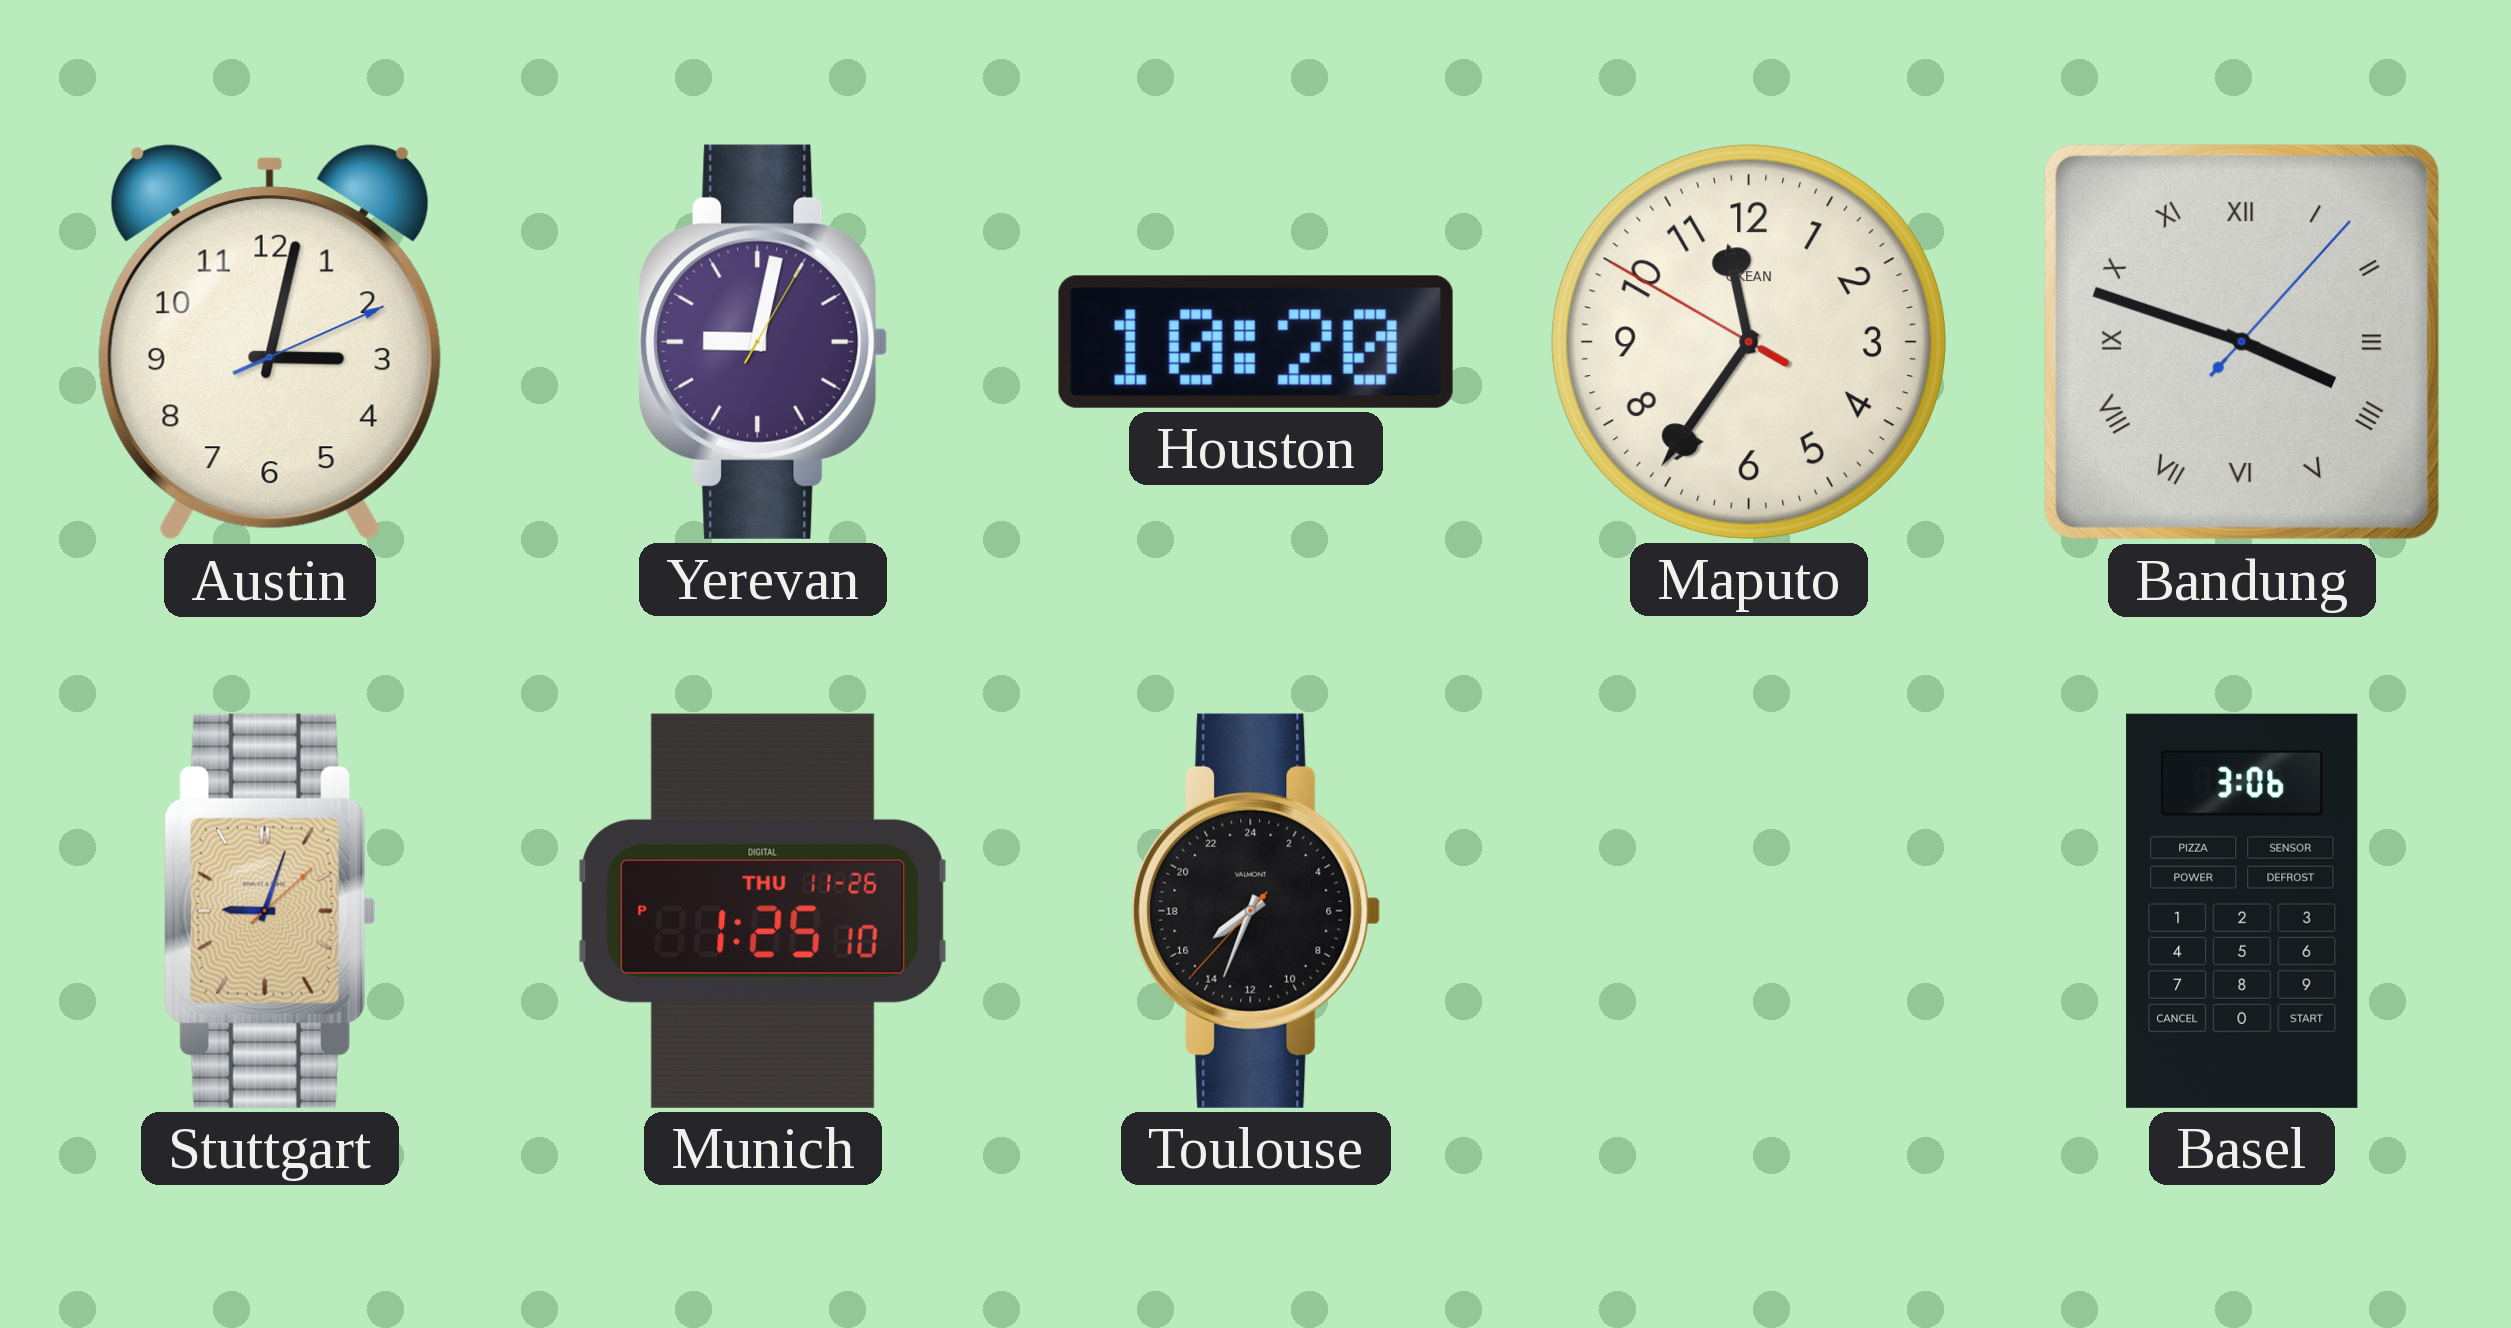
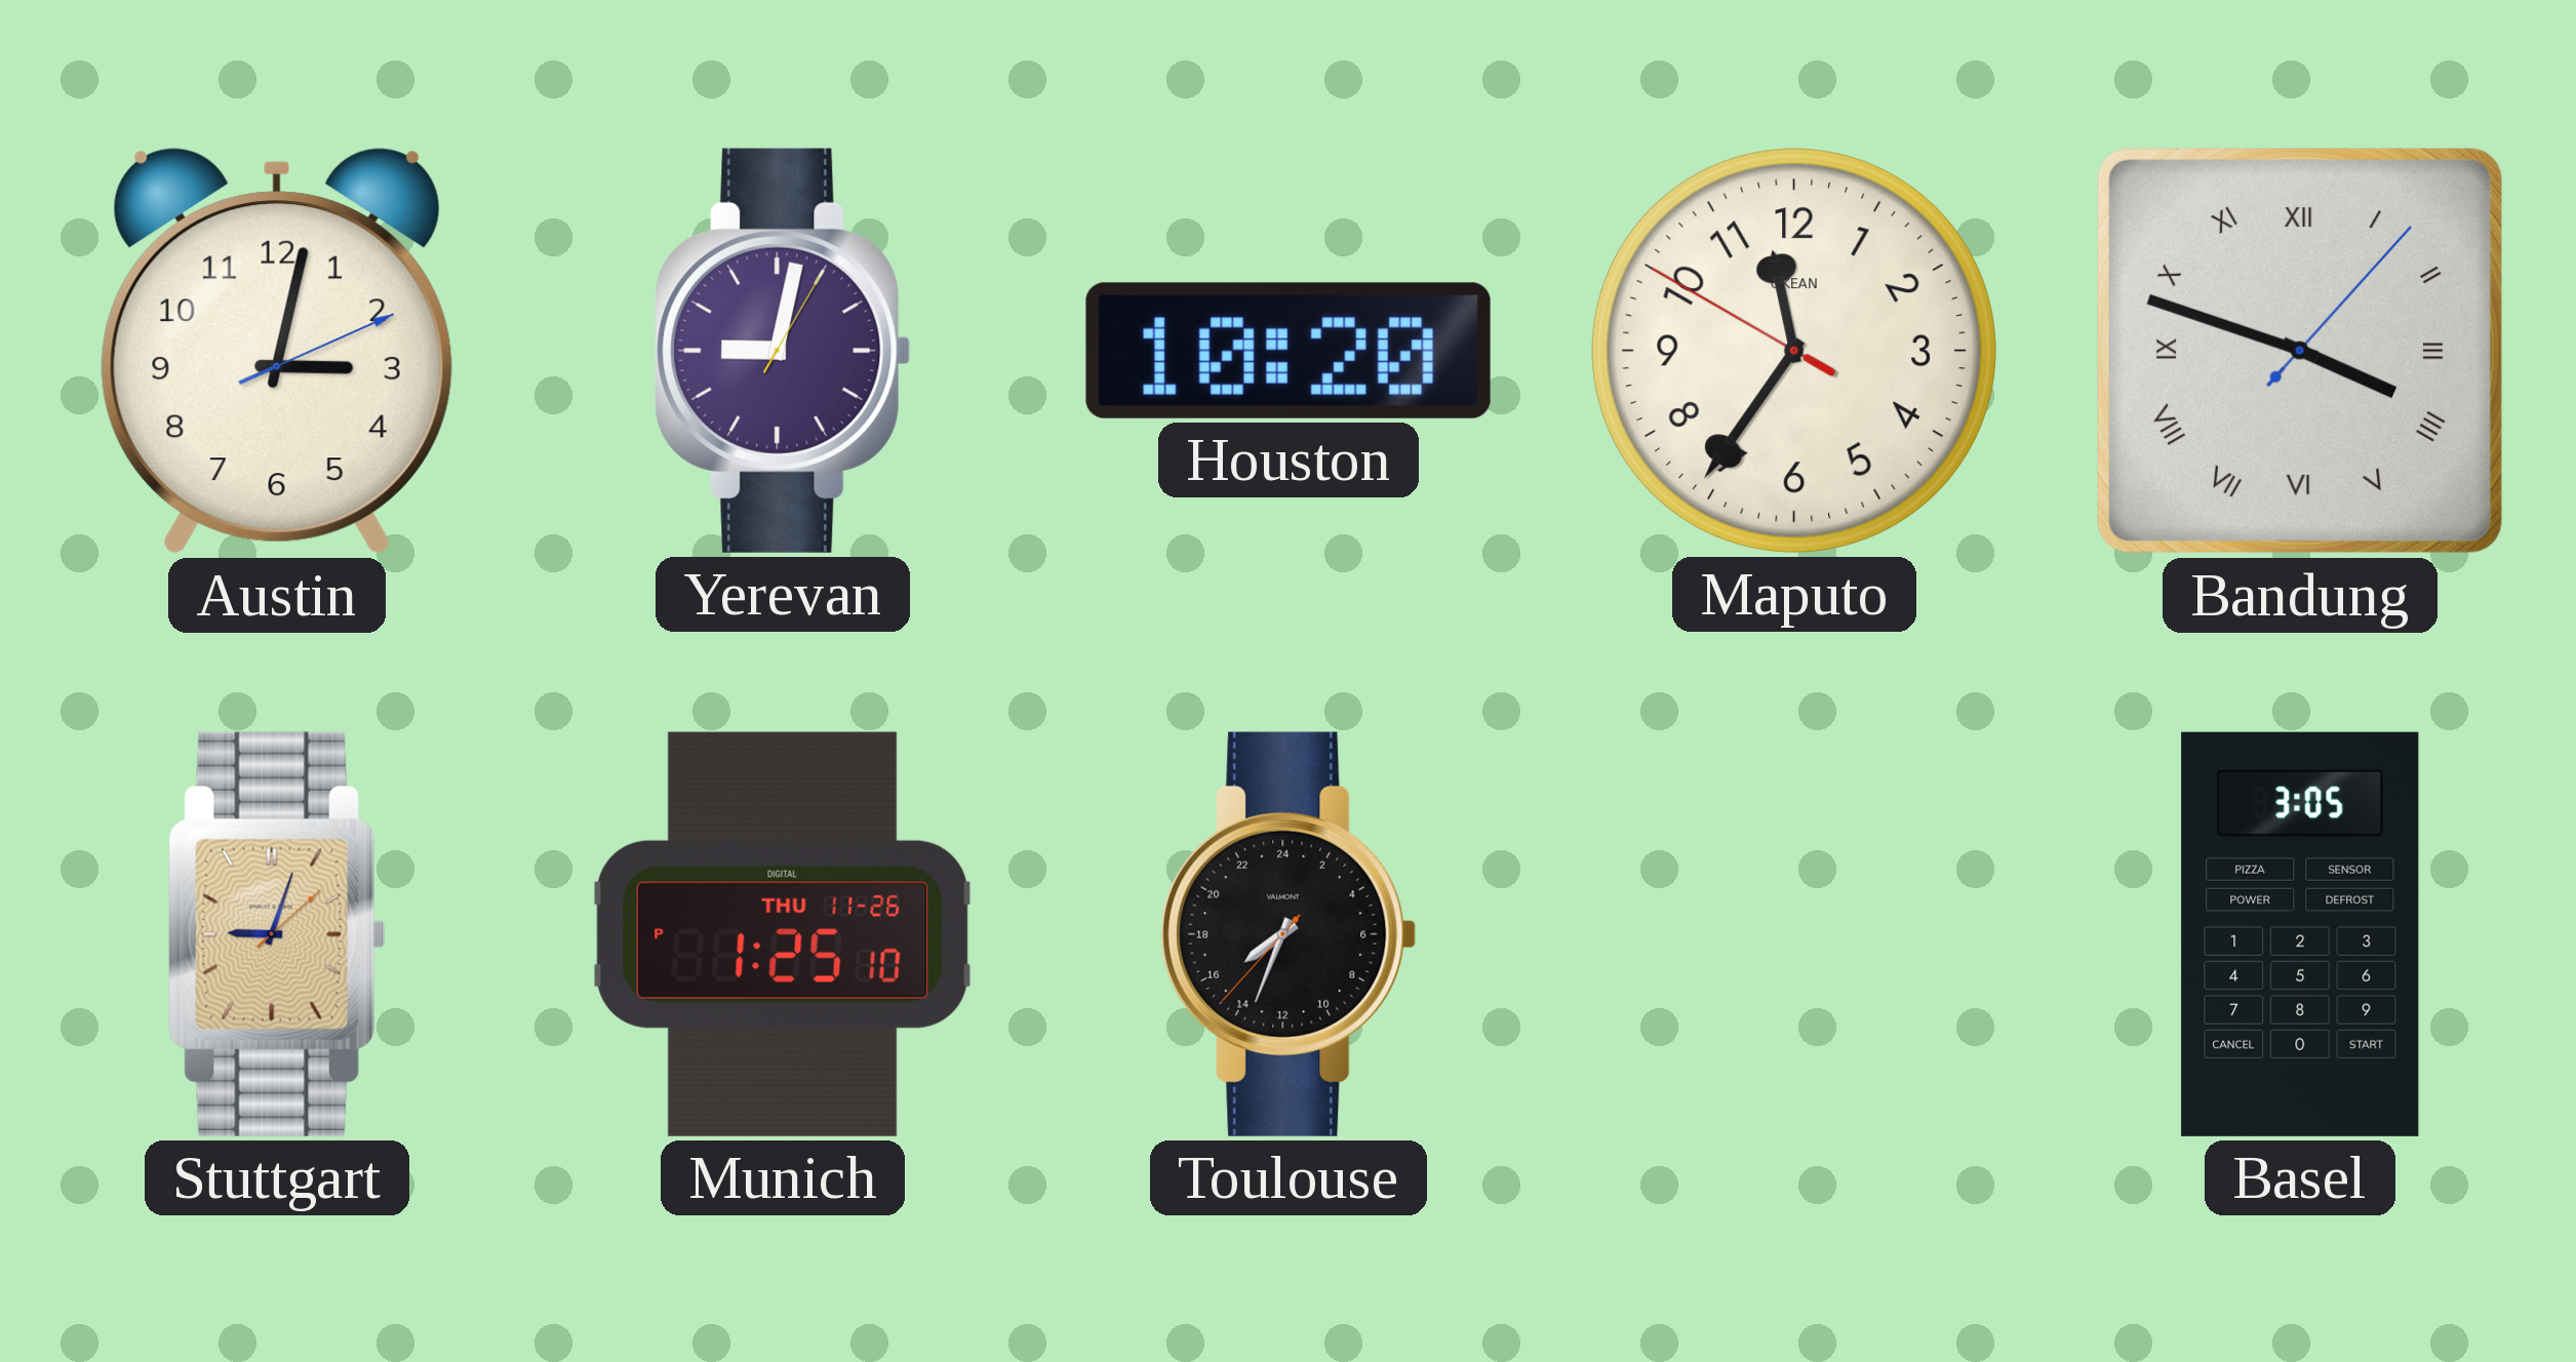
Basel: 3:06 -> 3:05 (2300, 934)
